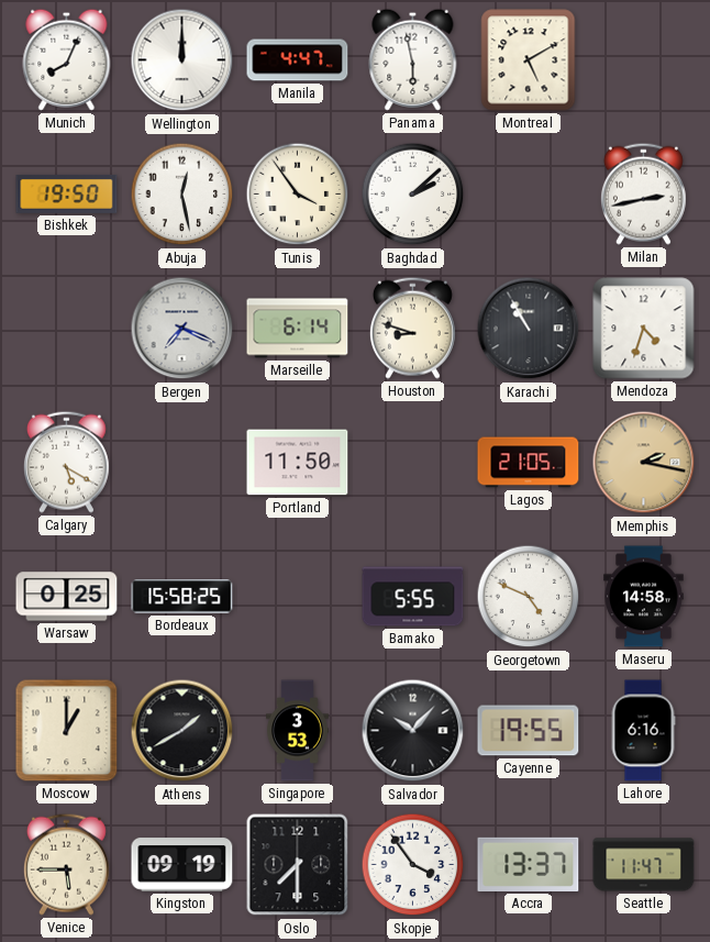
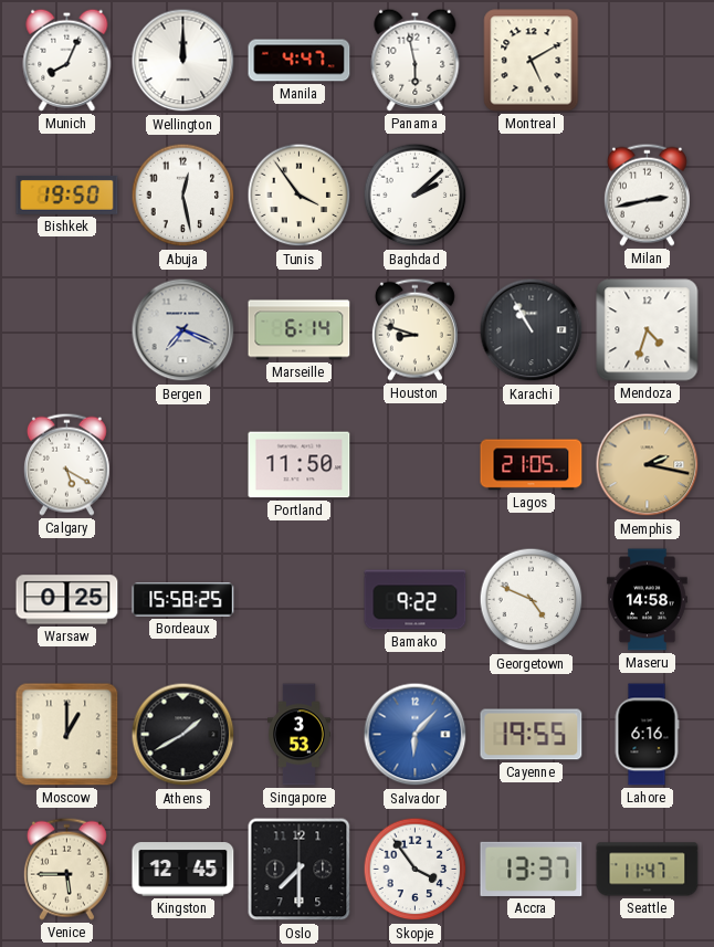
Bamako: 5:55 -> 9:22 (416, 600)
Salvador: 10:07 -> 6:07 (416, 735)
Salvador dial: black -> blue (416, 735)
Kingston: 09:19 -> 12:45 (183, 870)
